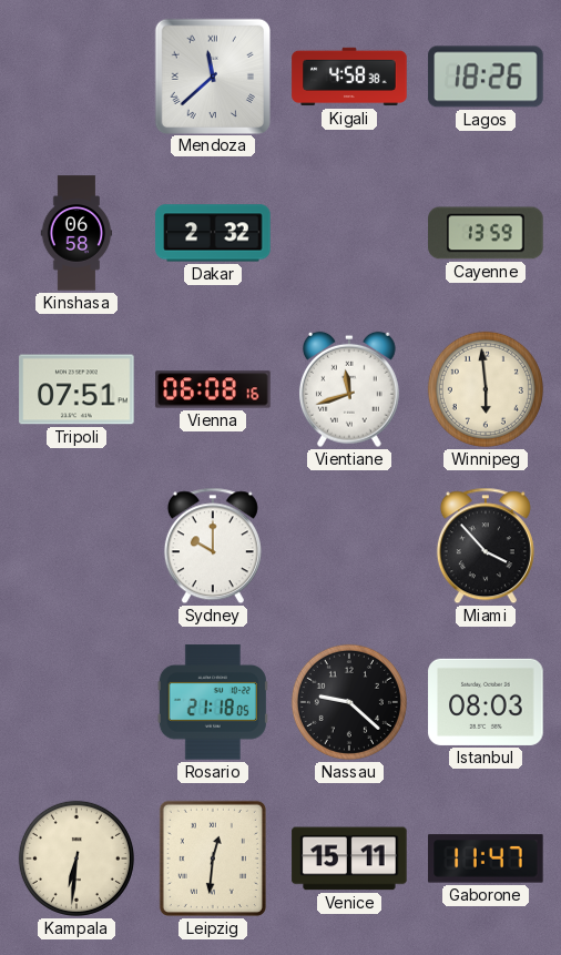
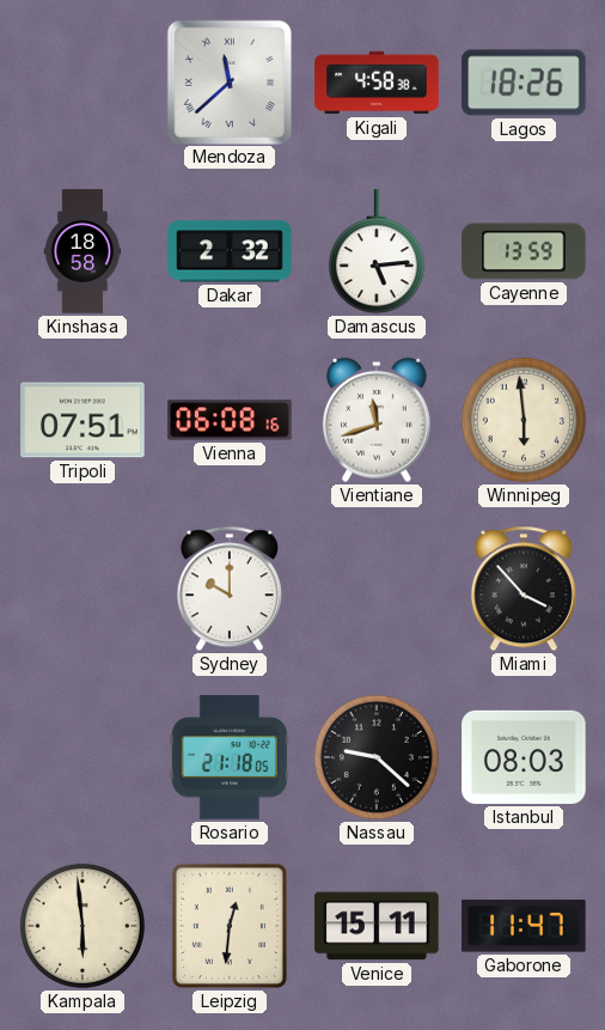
Kinshasa: 06:58 -> 18:58 (82, 251)
Damascus: none -> 5:14 (377, 252)
Kampala: 6:31 -> 5:59 (82, 926)
